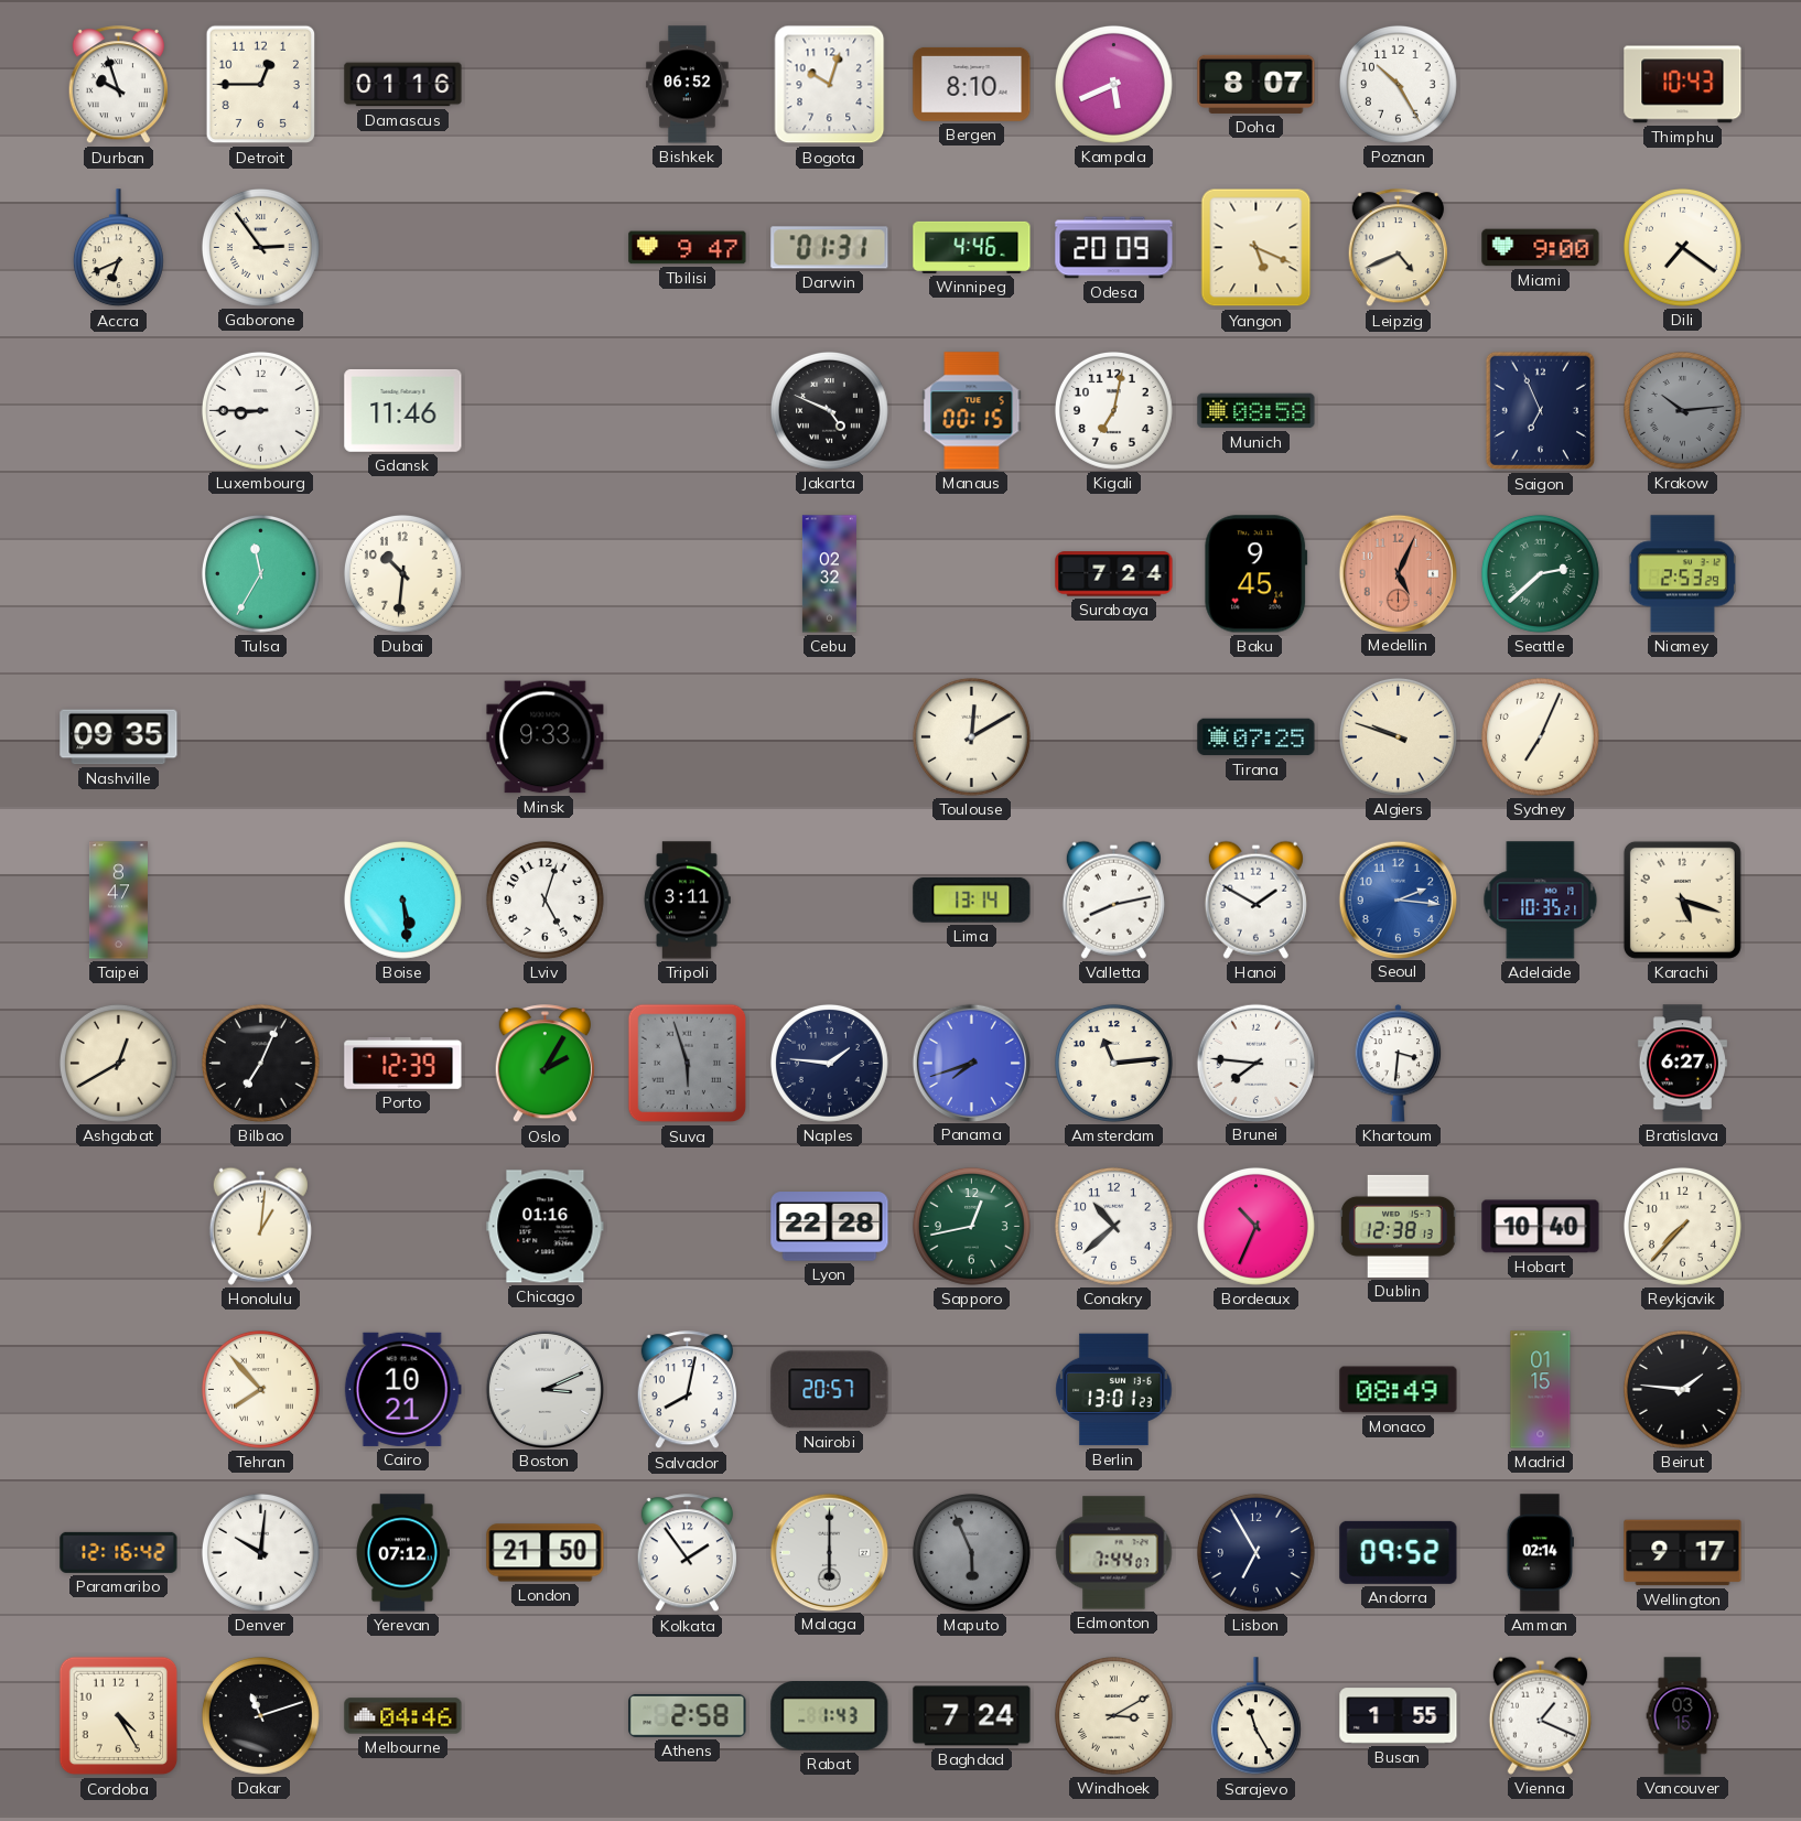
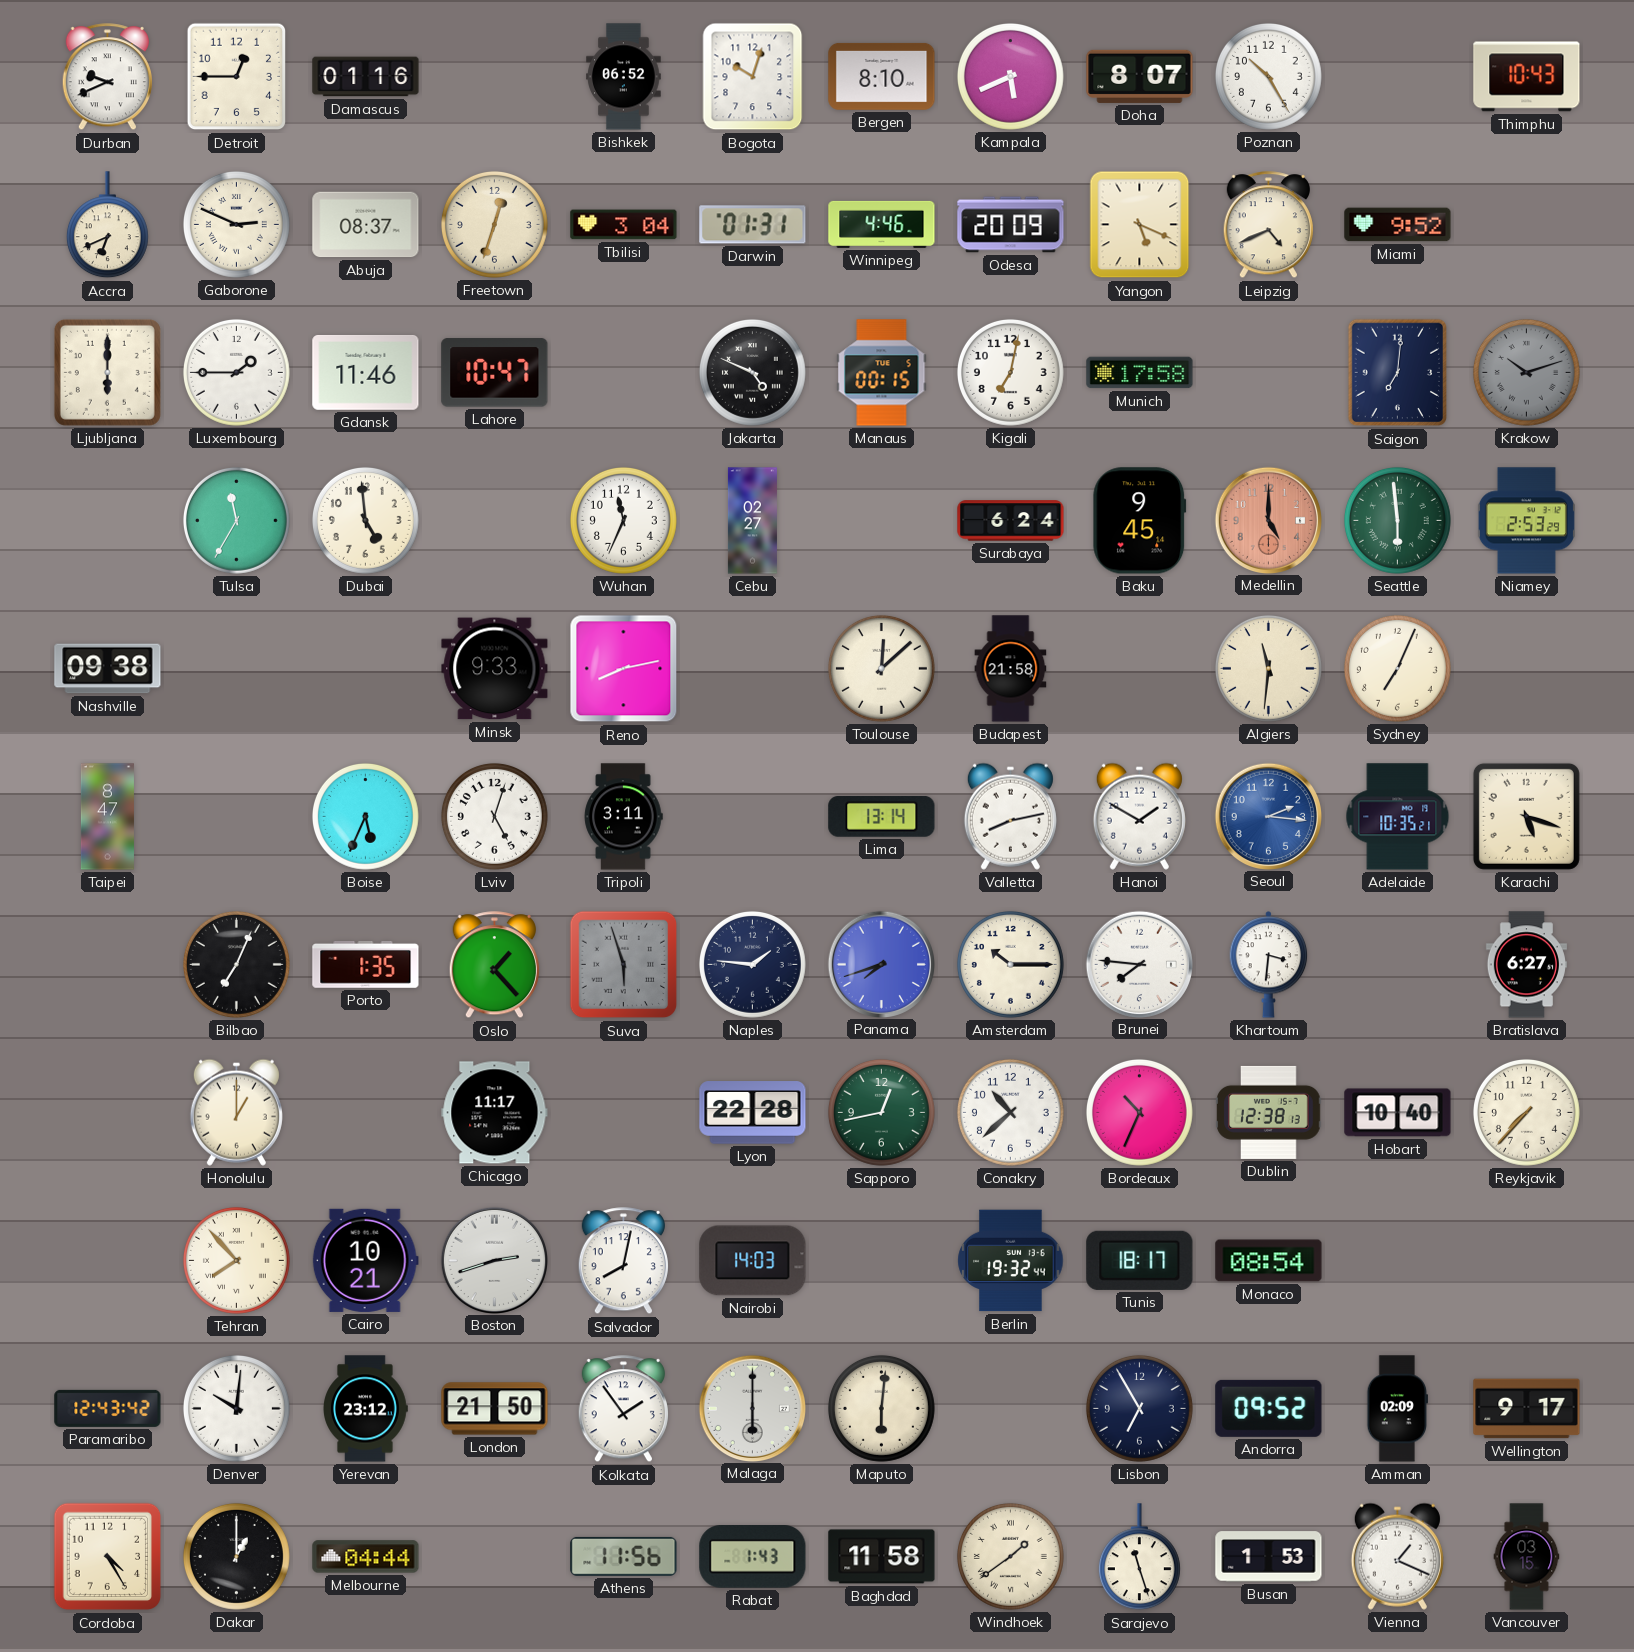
Durban: 9:57 -> 9:41 (107, 77)
Gaborone: 2:54 -> 2:49 (236, 224)
Abuja: none -> 08:37 (366, 225)
Freetown: none -> 12:33 (494, 224)
Tbilisi: 9:47 -> 3:04 (624, 225)
Miami: 9:00 -> 9:52 (1398, 225)
Dili: 7:21 -> none (1682, 247)
Ljubljana: none -> 6:00 (107, 372)
Luxembourg: 8:45 -> 1:45 (236, 372)
Lahore: none -> 10:47 (495, 373)
Munich: 08:58 -> 17:58 (1140, 373)
Saigon: 6:56 -> 7:01 (1398, 373)
Krakow: 10:14 -> 10:12 (1526, 372)
Dubai: 10:31 -> 4:59 (365, 520)
Wuhan: none -> 11:34 (623, 520)
Cebu: 02:32 -> 02:27 (752, 521)
Surabaya: 7:24 -> 6:24 (1011, 521)
Medellin: 5:04 -> 5:00 (1268, 520)
Seattle: 2:38 -> 5:59 (1397, 520)
Nashville: 09:35 -> 09:38 (108, 669)
Reno: none -> 8:13 (624, 669)
Toulouse: 12:10 -> 12:08 (881, 668)
Budapest: none -> 21:58 (1011, 669)
Tirana: 07:25 -> none (1257, 737)
Algiers: 9:48 -> 11:31 (1268, 668)
Boise: 5:29 -> 5:34 (365, 816)
Ashgabat: 12:40 -> none (118, 1063)
Porto: 12:39 -> 1:35 (366, 964)
Oslo: 2:05 -> 1:23 (494, 965)
Amsterdam: 11:14 -> 10:15 (1010, 964)
Honolulu: 1:01 -> 1:00 (236, 1112)
Chicago: 01:16 -> 11:17 (495, 1113)
Boston: 3:11 -> 2:42 (494, 1260)
Nairobi: 20:57 -> 14:03 (753, 1261)
Berlin: 13:01 -> 19:32 (1011, 1261)
Tunis: none -> 18:17 (1140, 1260)
Monaco: 08:49 -> 08:54 (1269, 1261)
Madrid: 01:15 -> none (1541, 1390)
Beirut: 1:46 -> none (1682, 1389)
Paramaribo: 12:16 -> 12:43 (108, 1408)
Yerevan: 07:12 -> 23:12 (366, 1409)
Maputo: 5:56 -> 6:01 (881, 1408)
Maputo dial: grey -> cream (881, 1408)
Edmonton: 7:44 -> none (1114, 1553)
Amman: 02:14 -> 02:09 (1397, 1409)
Dakar: 11:12 -> 1:00 (236, 1556)
Melbourne: 04:46 -> 04:44 (366, 1557)
Athens: 2:58 -> 11:56 (624, 1556)
Baghdad: 7:24 -> 11:58 (882, 1557)
Windhoek: 3:10 -> 1:39 (1010, 1556)
Sarajevo: 11:25 -> 11:27 (1139, 1557)
Busan: 1:55 -> 1:53 (1269, 1557)
